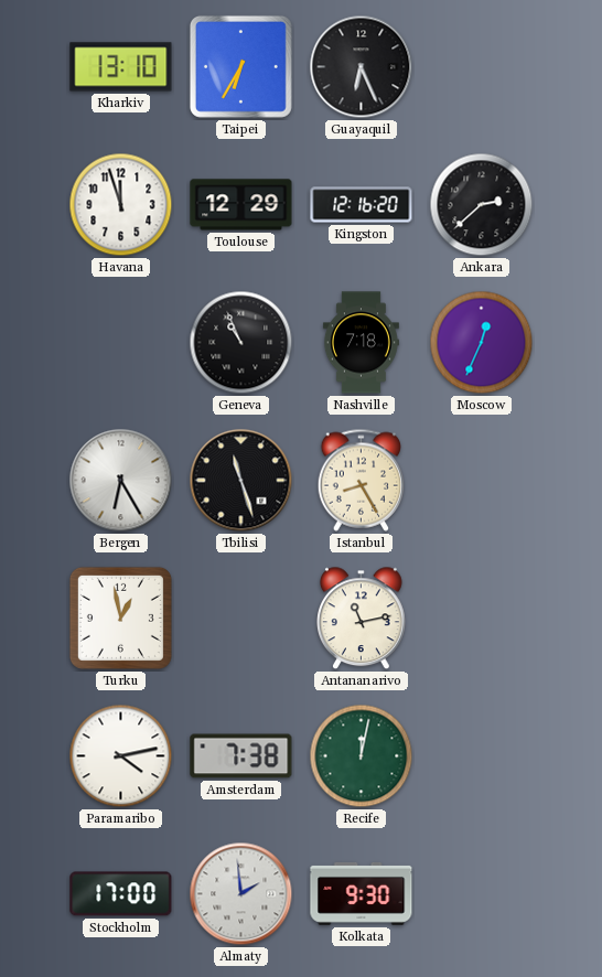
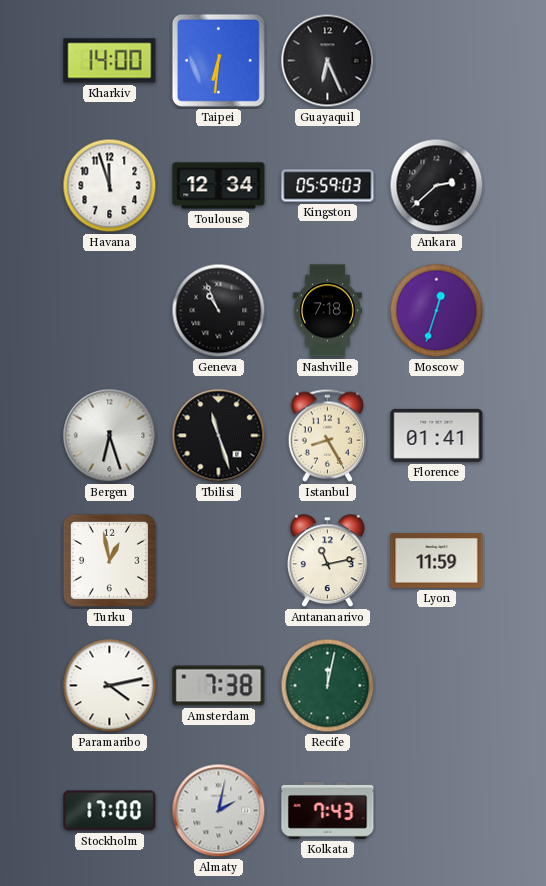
Kharkiv: 13:10 -> 14:00 (110, 61)
Taipei: 6:35 -> 6:31 (218, 60)
Toulouse: 12:29 -> 12:34 (219, 186)
Kingston: 12:16 -> 05:59 (328, 186)
Moscow: 12:34 -> 12:33 (437, 311)
Bergen: 6:25 -> 6:27 (110, 436)
Florence: none -> 01:41 (437, 435)
Lyon: none -> 11:59 (437, 561)
Almaty: 1:59 -> 2:02 (219, 811)
Kolkata: 9:30 -> 7:43 (328, 810)
